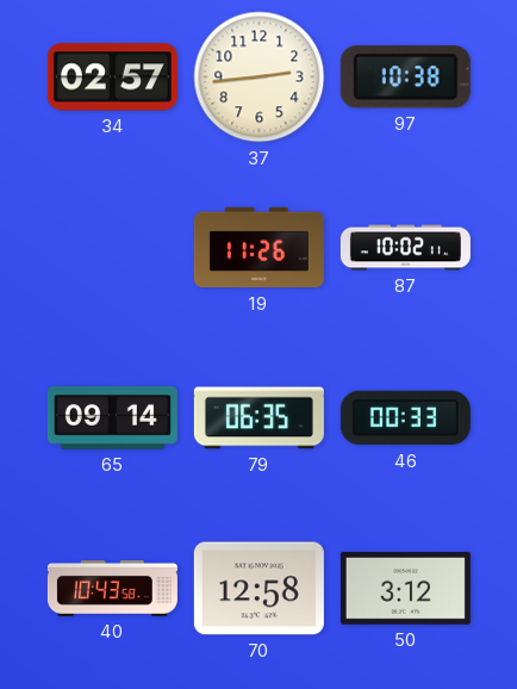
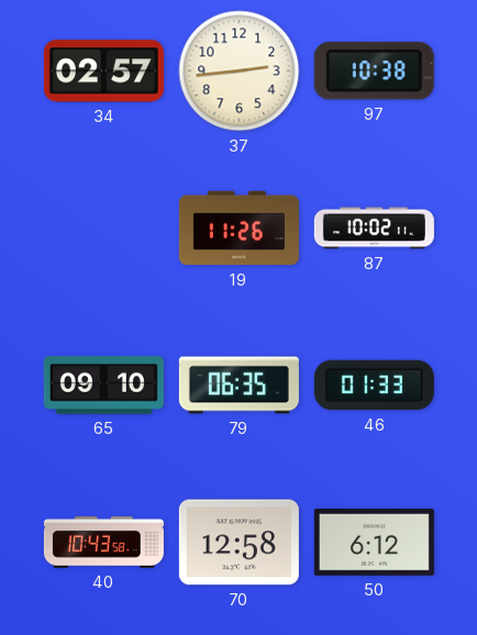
65: 09:14 -> 09:10 (103, 386)
46: 00:33 -> 01:33 (374, 386)
50: 3:12 -> 6:12 (374, 542)
